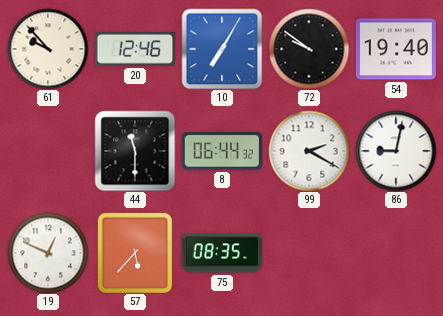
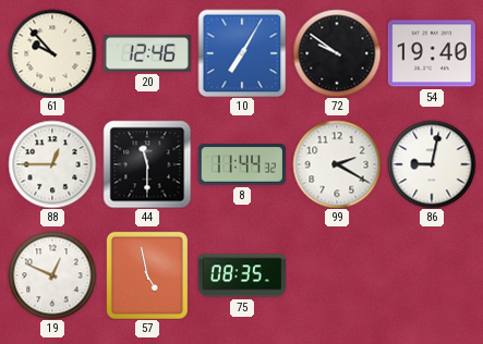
88: none -> 12:45 (52, 164)
8: 06:44 -> 11:44 (242, 165)
57: 5:37 -> 4:58 (147, 275)
